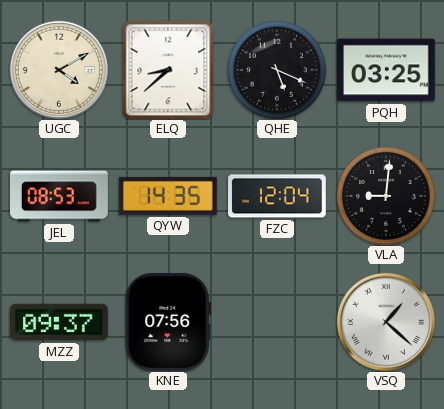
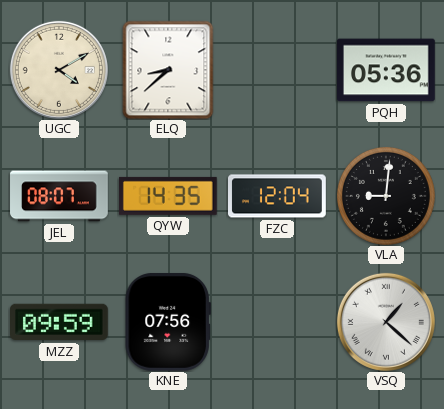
QHE: 5:19 -> none (277, 70)
PQH: 03:25 -> 05:36 (387, 70)
JEL: 08:53 -> 08:07 (59, 196)
MZZ: 09:37 -> 09:59 (60, 322)
